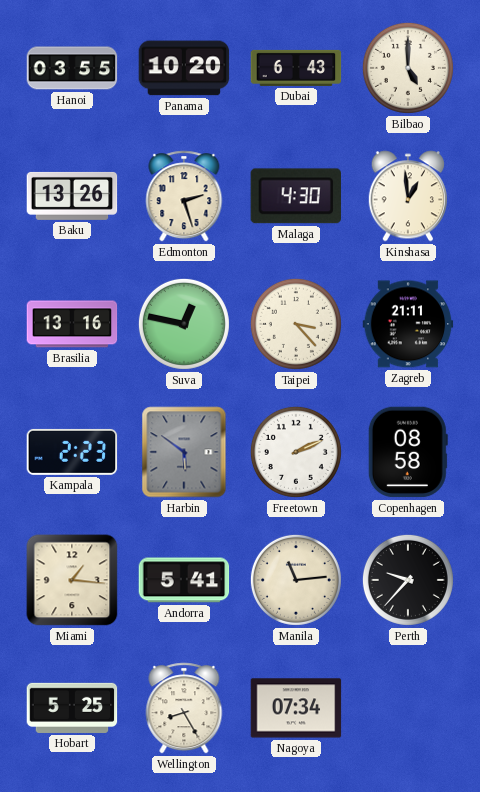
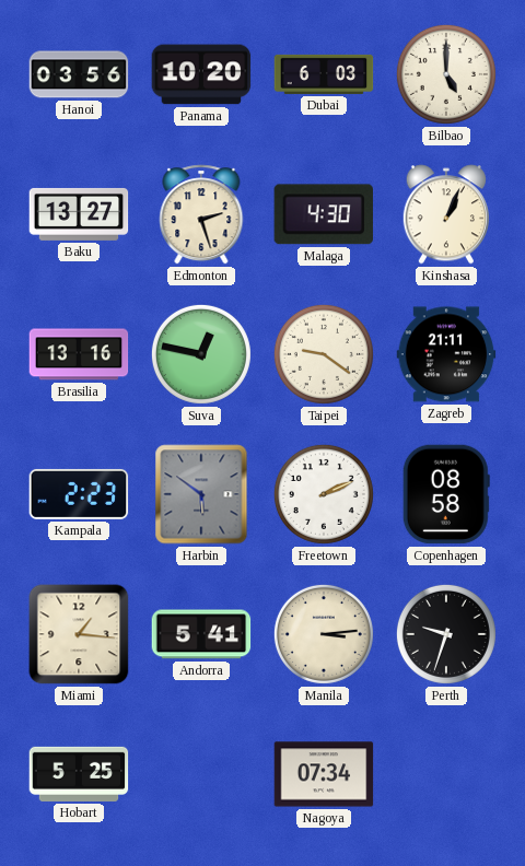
Hanoi: 03:55 -> 03:56 (79, 74)
Dubai: 6:43 -> 6:03 (324, 74)
Baku: 13:26 -> 13:27 (79, 214)
Kinshasa: 12:59 -> 1:04 (445, 214)
Taipei: 3:23 -> 9:21 (324, 354)
Manila: 11:14 -> 3:14 (324, 634)
Perth: 9:37 -> 9:33 (446, 634)
Wellington: 8:25 -> none (184, 708)
